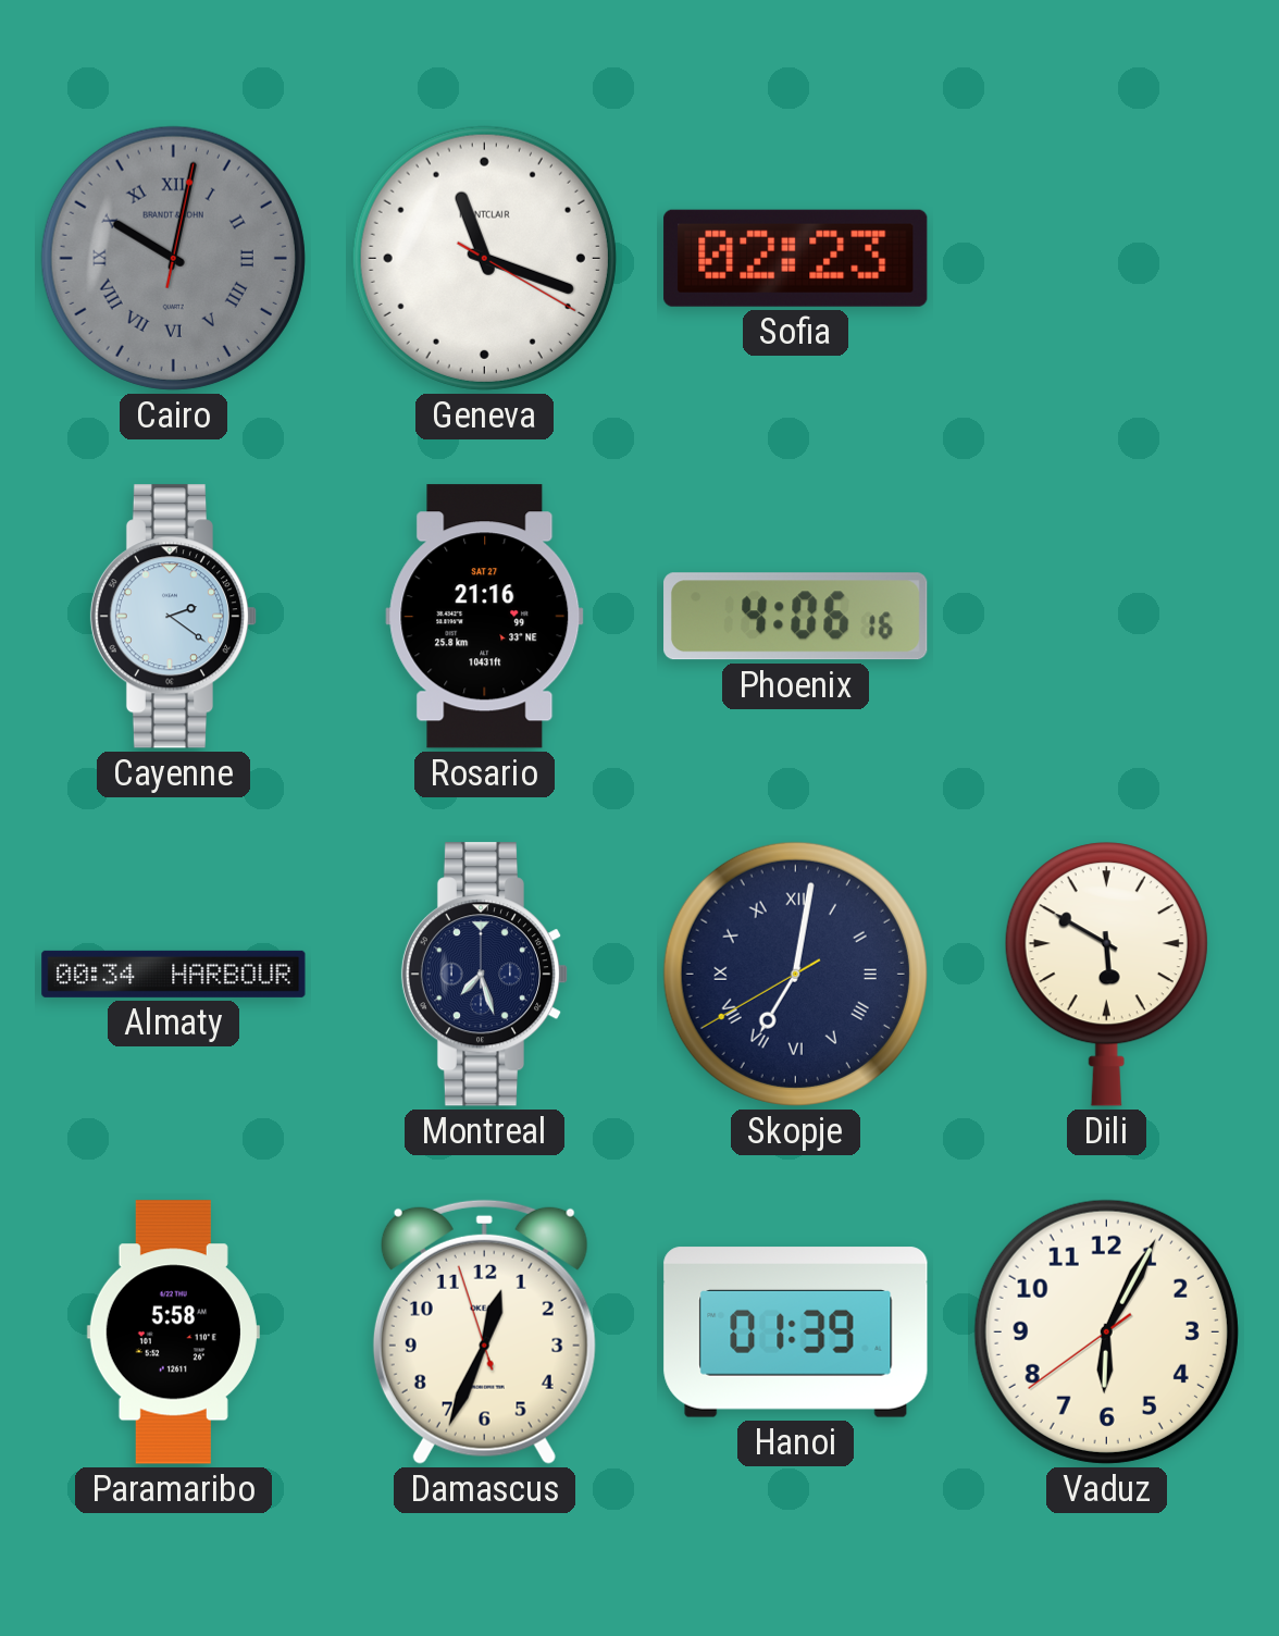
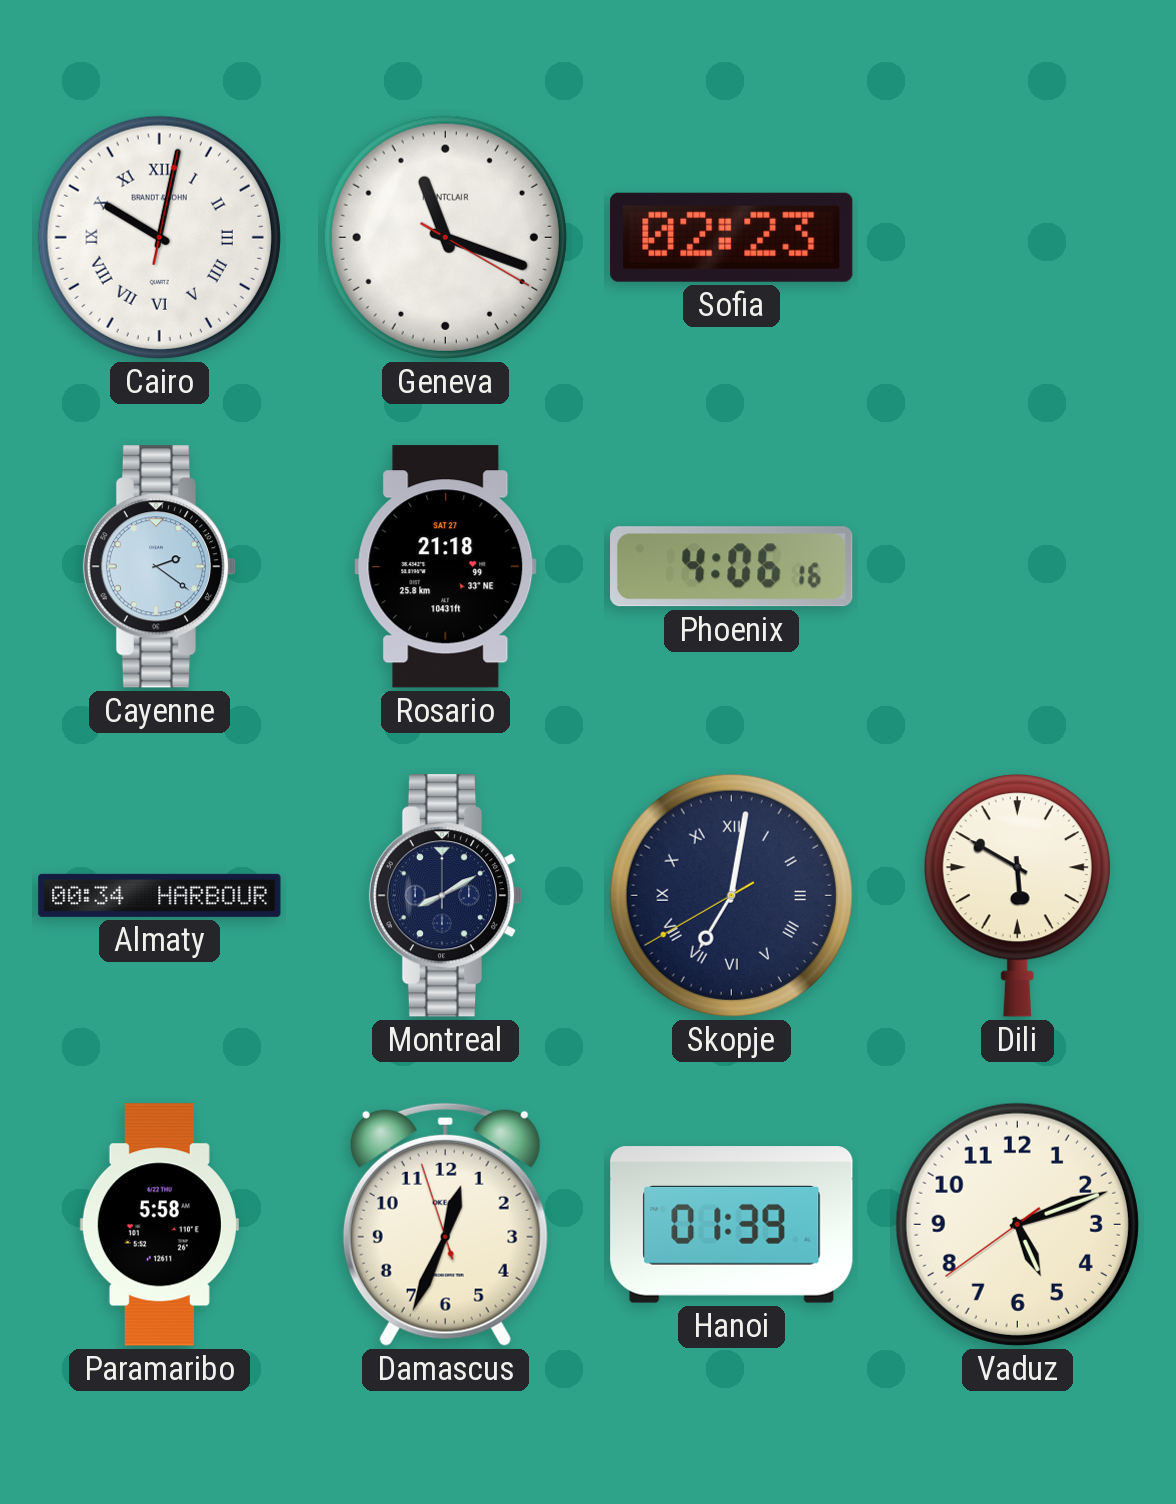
Cairo dial: grey -> white (159, 237)
Rosario: 21:16 -> 21:18 (446, 567)
Montreal: 7:27 -> 8:10 (446, 896)
Vaduz: 6:04 -> 5:11 (1017, 1224)
